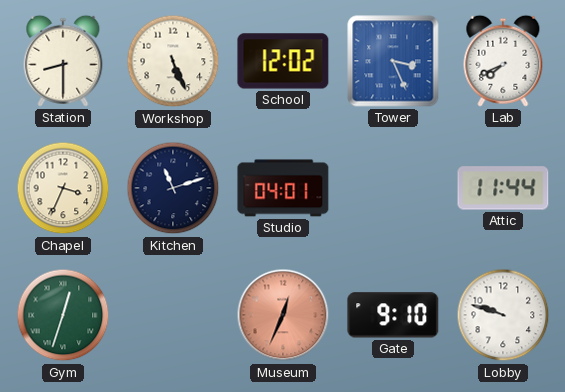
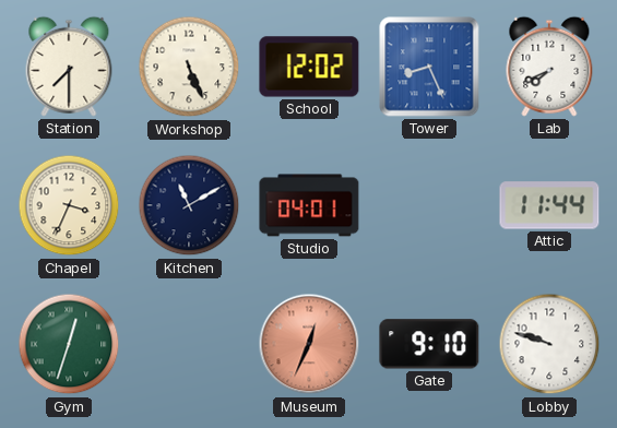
Station: 8:30 -> 7:30 (69, 67)
Tower: 3:26 -> 8:26 (429, 67)
Kitchen: 11:12 -> 11:10 (189, 205)
